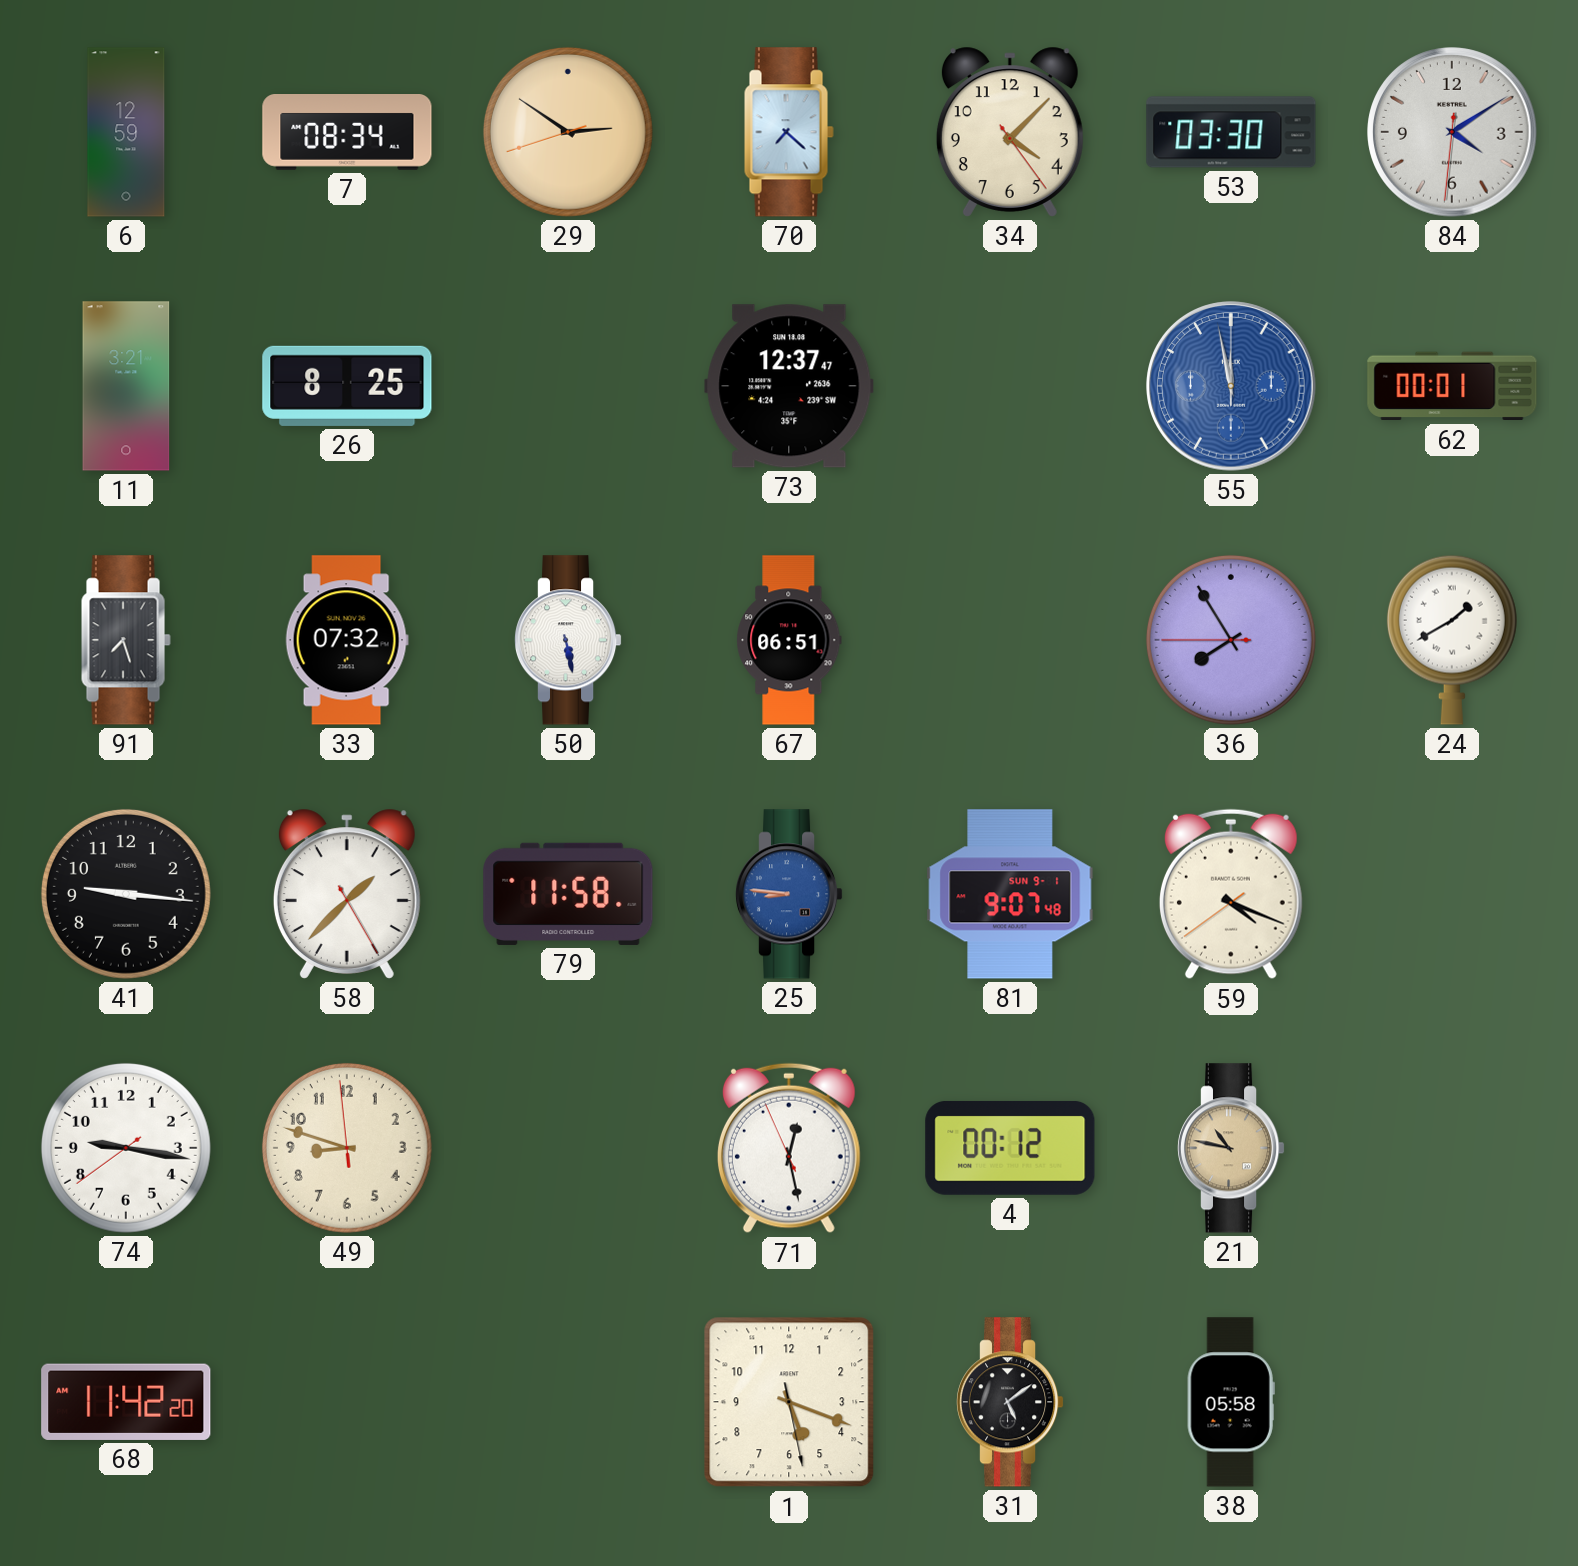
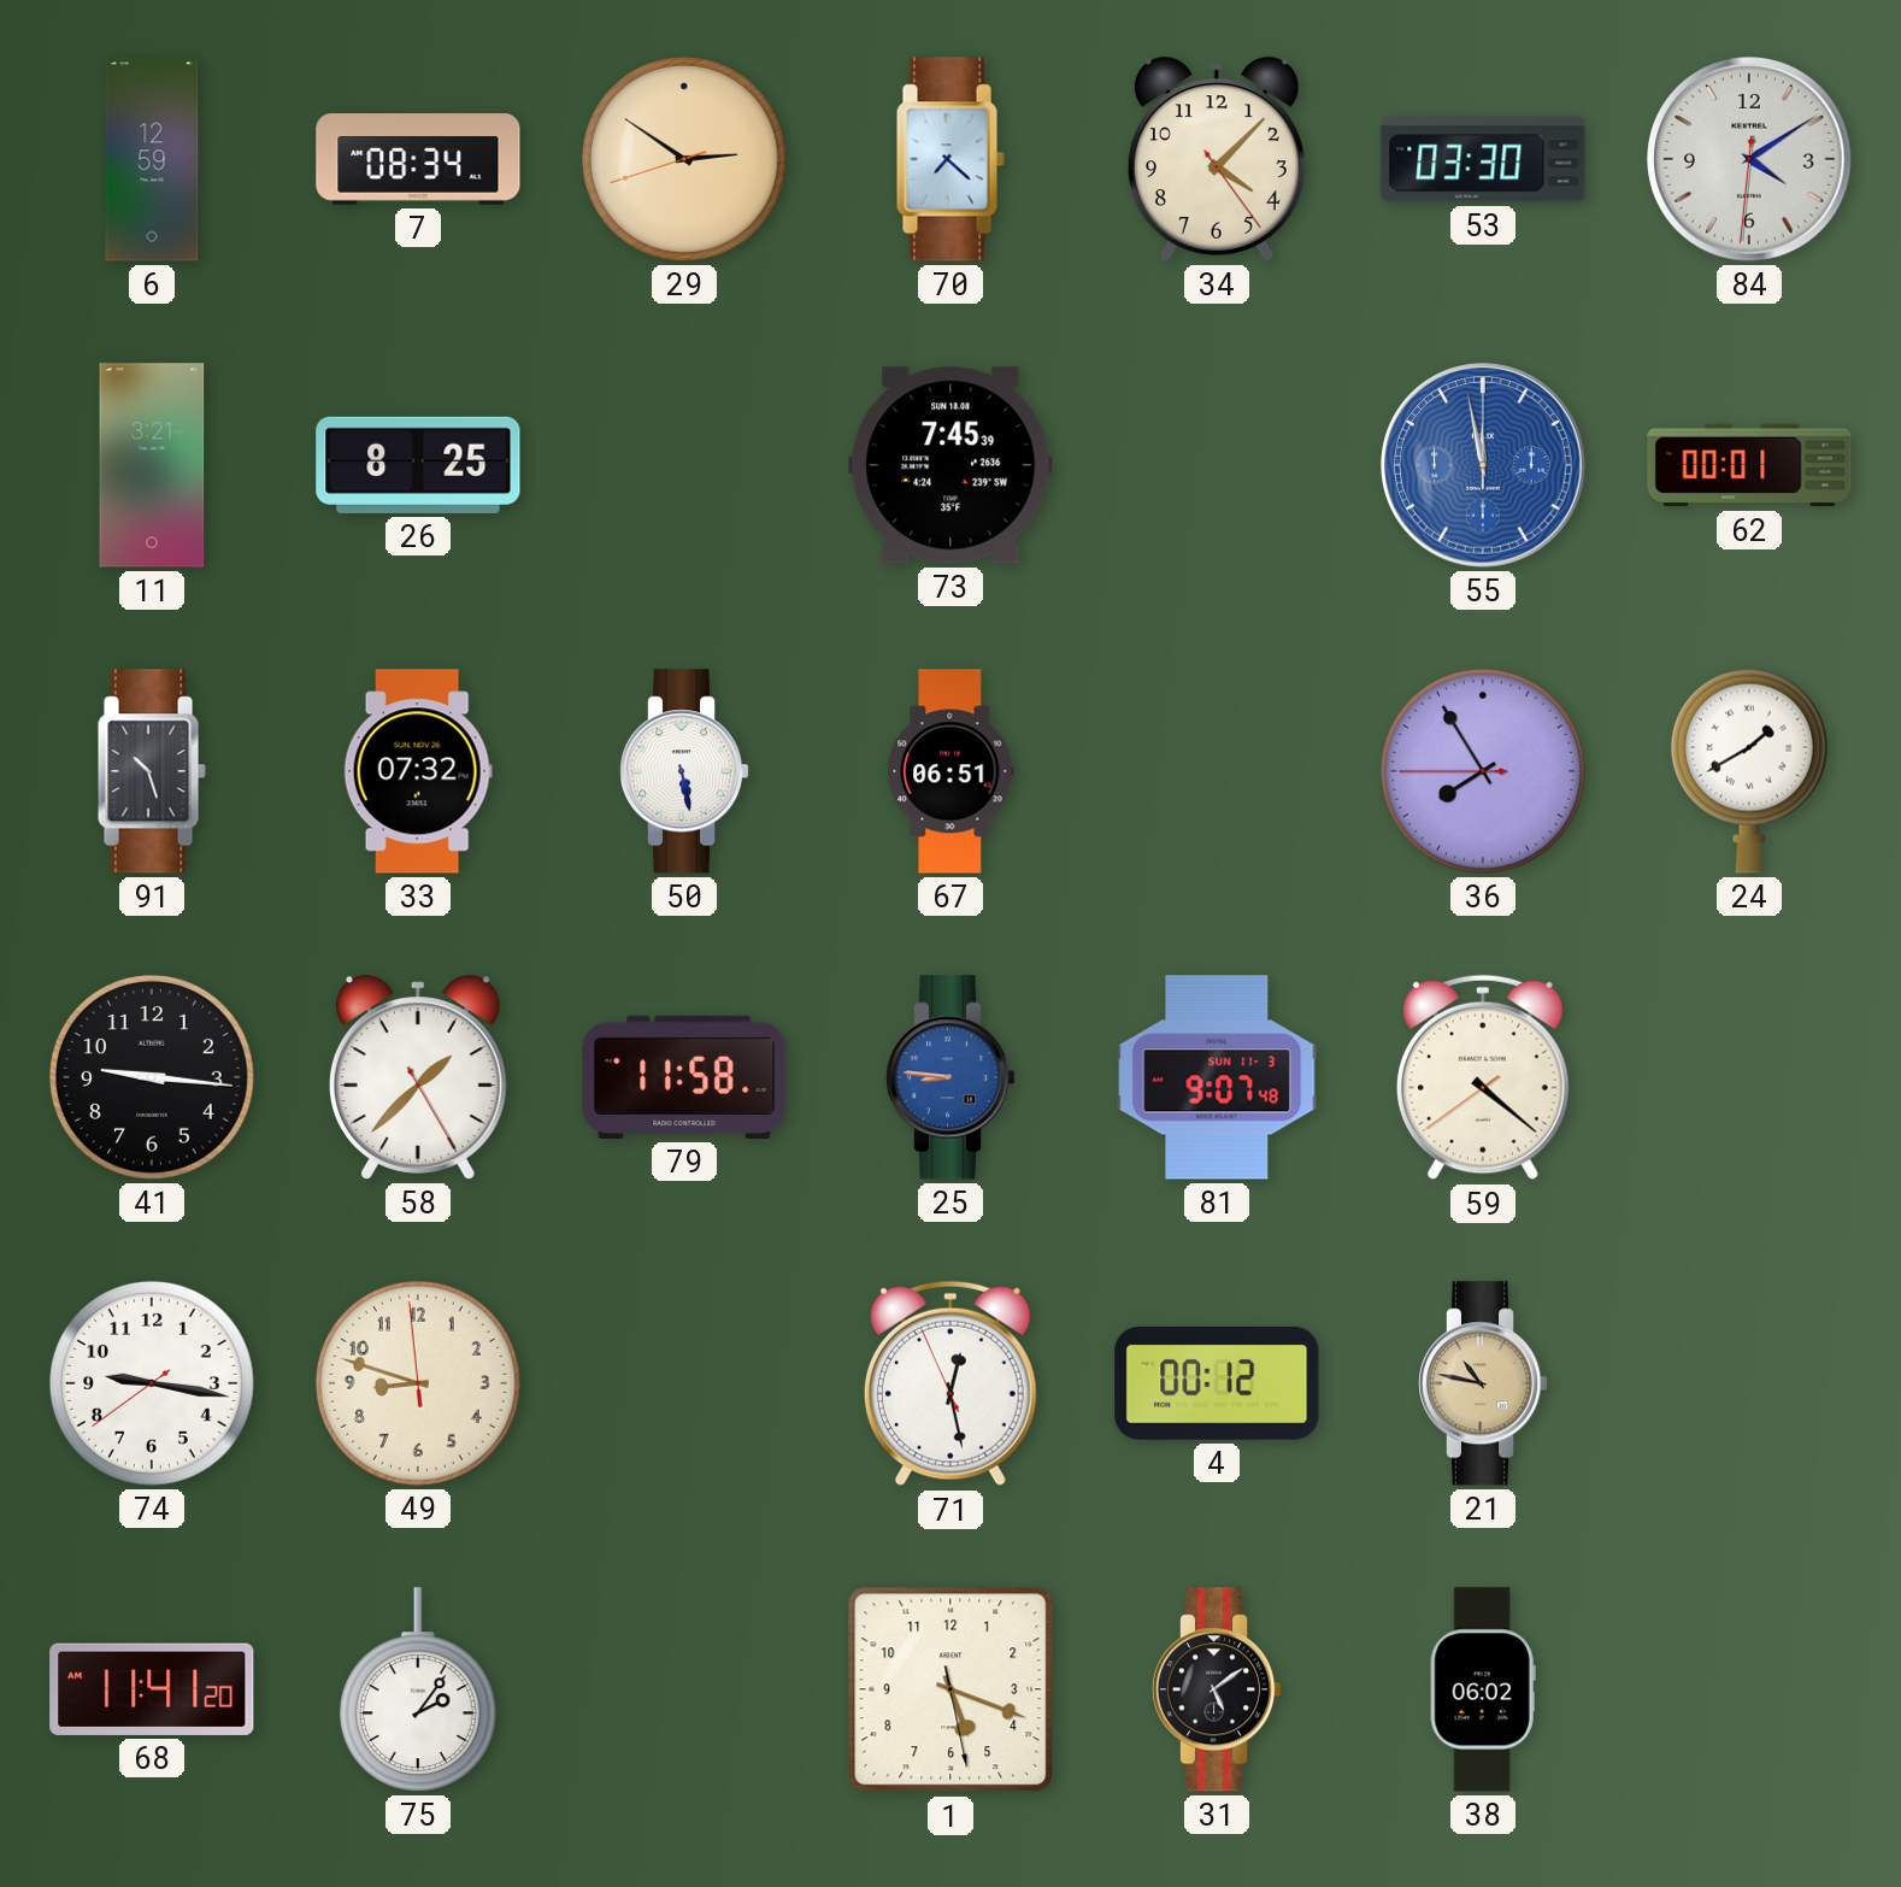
73: 12:37 -> 7:45 (950, 465)
91: 7:27 -> 10:27 (152, 771)
81 date: SUN 9-1 -> SUN 11-3 (1217, 1077)
59: 4:18 -> 4:21 (1483, 1077)
68: 11:42 -> 11:41 (152, 1689)
75: none -> 2:06 (418, 1689)
38: 05:58 -> 06:02 (1483, 1689)
